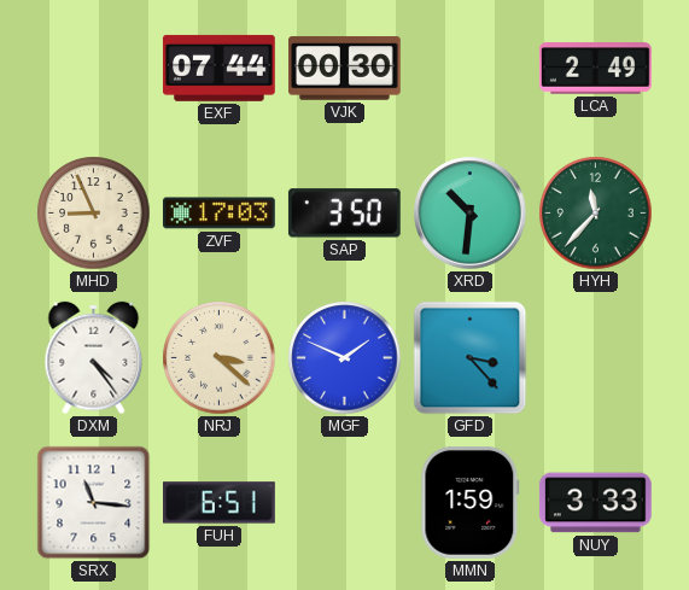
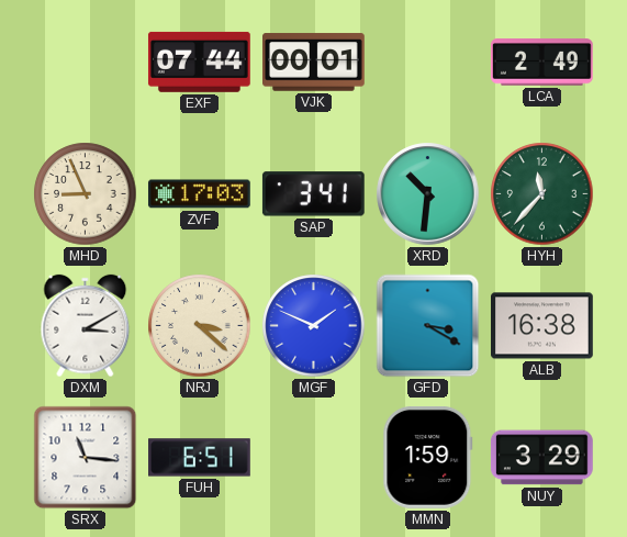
VJK: 00:30 -> 00:01 (314, 63)
SAP: 3:50 -> 3:41 (313, 194)
DXM: 4:24 -> 3:10 (86, 326)
GFD: 3:23 -> 3:20 (428, 326)
ALB: none -> 16:38 (542, 326)
NUY: 3:33 -> 3:29 (541, 458)
